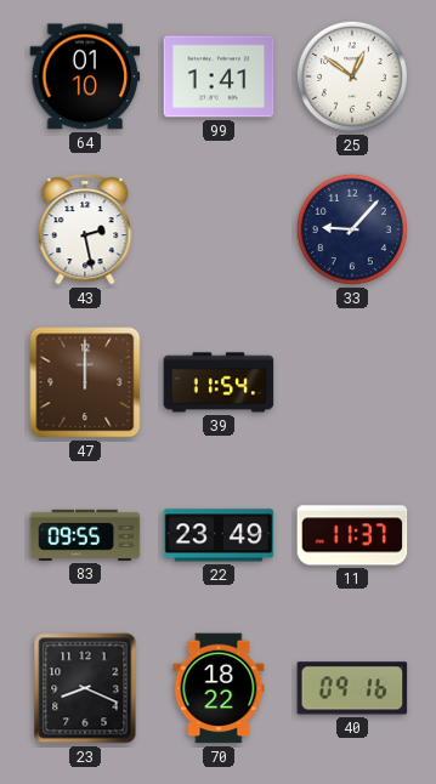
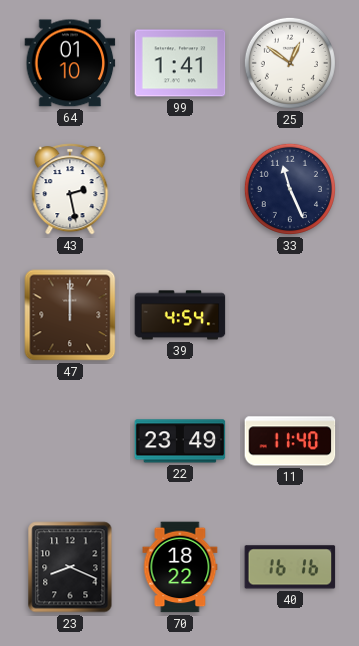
33: 9:07 -> 11:26 (290, 189)
39: 11:54 -> 4:54 (180, 315)
83: 09:55 -> none (85, 535)
11: 11:37 -> 11:40 (290, 441)
40: 09:16 -> 16:16 (290, 567)
